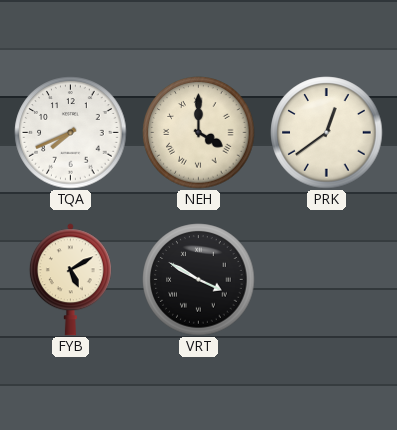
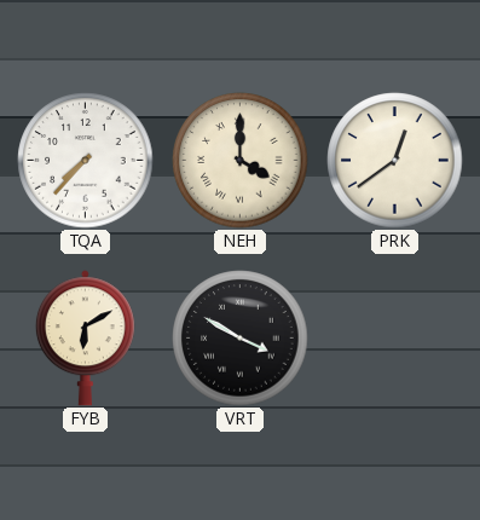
TQA: 7:41 -> 7:37 (86, 161)
FYB: 5:10 -> 6:10 (85, 339)
